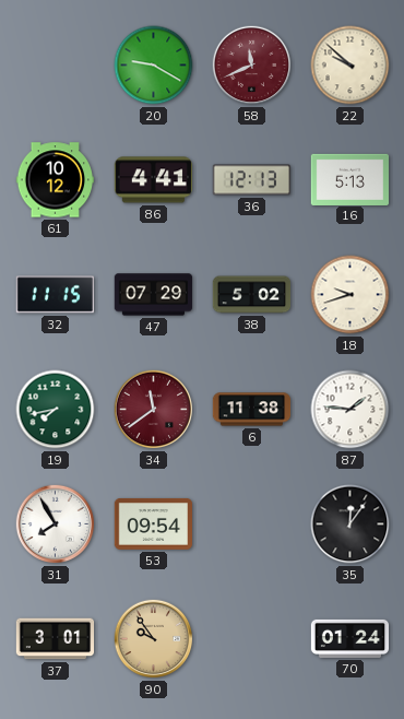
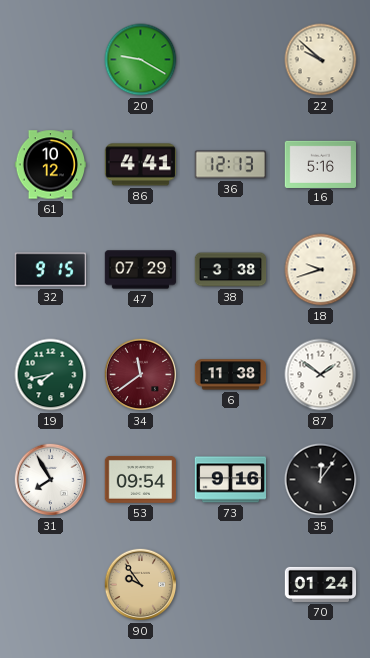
58: 11:41 -> none (252, 66)
16: 5:13 -> 5:16 (321, 164)
32: 11:15 -> 9:15 (50, 270)
38: 5:02 -> 3:38 (231, 270)
87: 1:46 -> 1:51 (321, 375)
73: none -> 9:16 (231, 480)
37: 3:01 -> none (56, 639)
